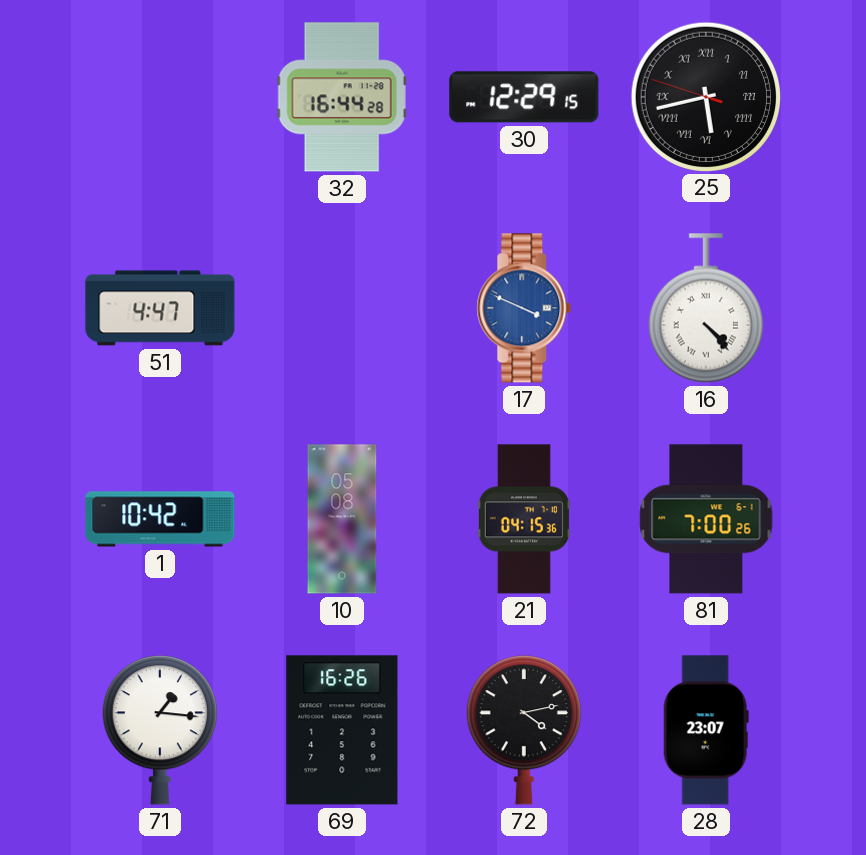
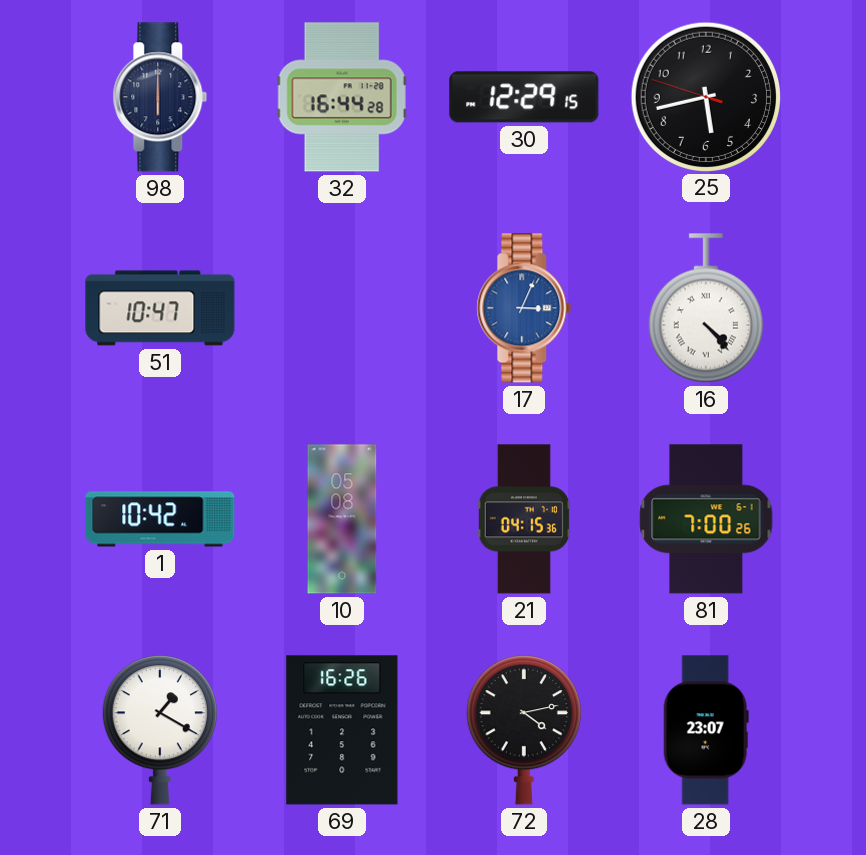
98: none -> 6:00 (160, 97)
25 numerals: Roman -> Arabic (705, 96)
51: 4:47 -> 10:47 (160, 308)
17: 3:49 -> 3:04 (524, 308)
71: 1:16 -> 1:20 (160, 730)
